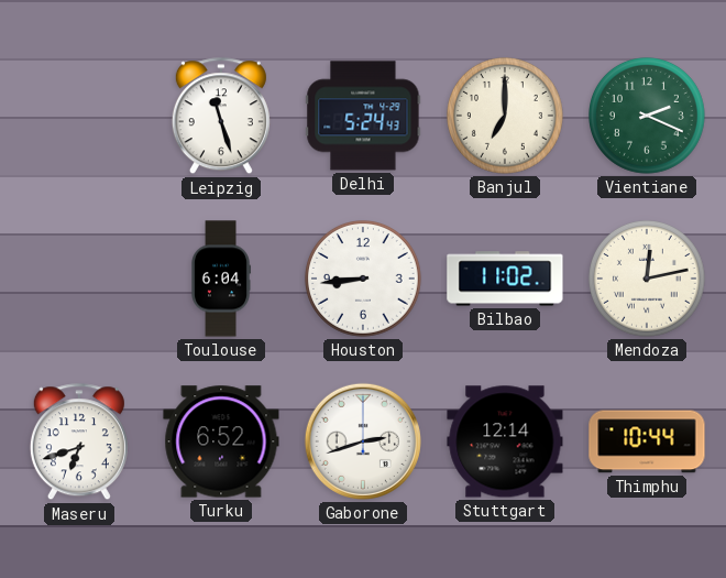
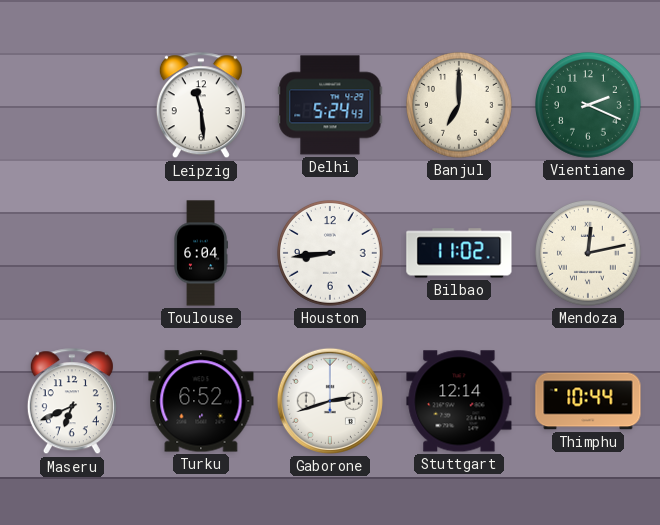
Leipzig: 11:27 -> 11:29 (201, 106)
Maseru: 6:42 -> 6:41 (72, 402)
